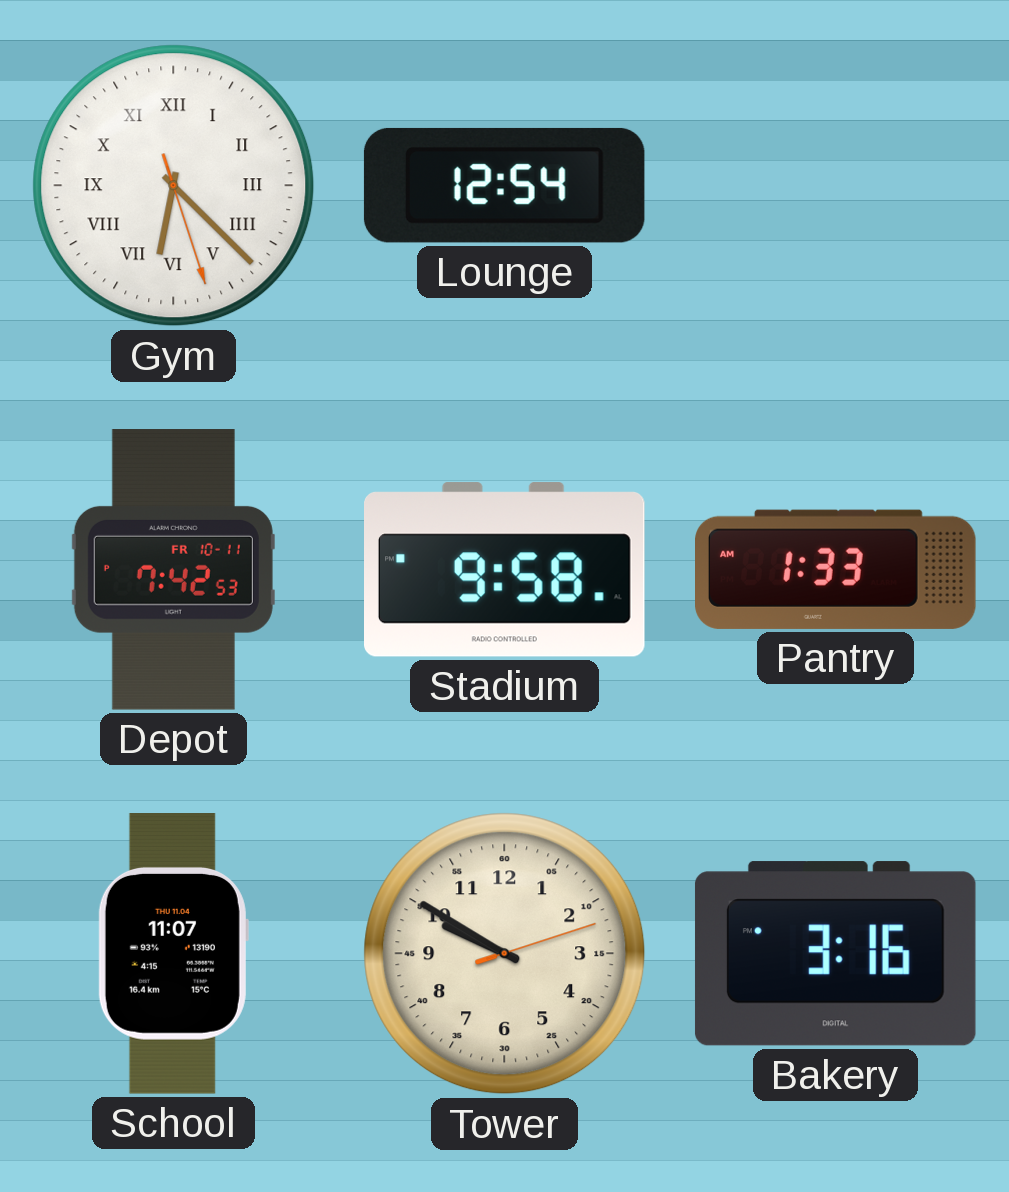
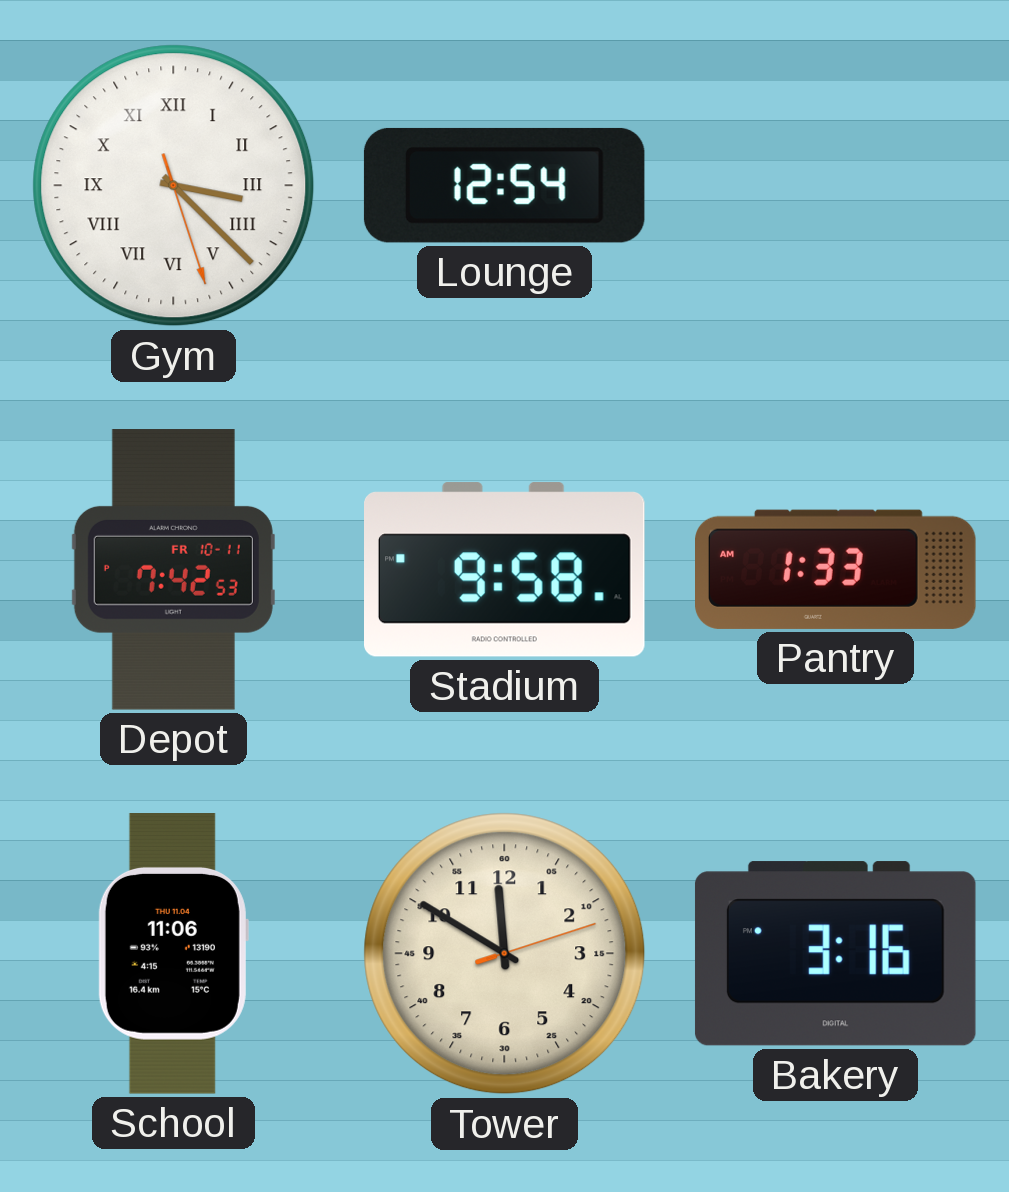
Gym: 6:22 -> 3:22 (174, 186)
School: 11:07 -> 11:06 (173, 954)
Tower: 9:50 -> 11:50 (505, 954)
